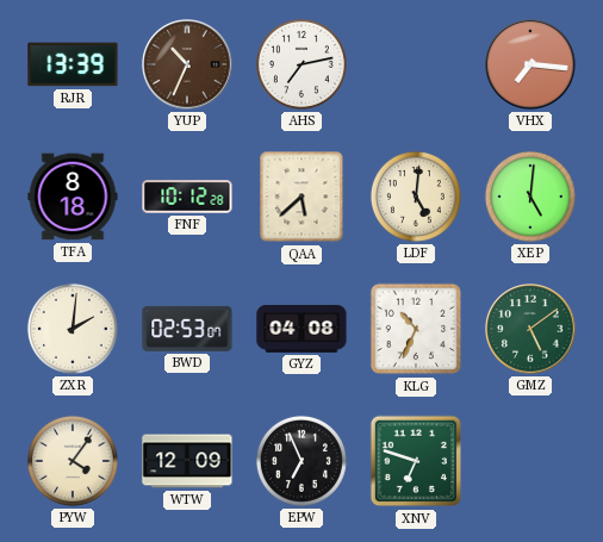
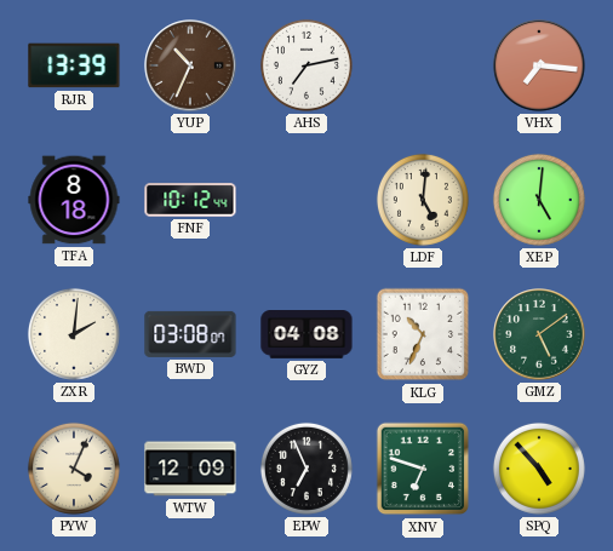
FNF: 10:12:28 -> 10:12:44 (190, 200)
QAA: 5:38 -> none (301, 197)
BWD: 02:53 -> 03:08 (190, 334)
PYW: 4:06 -> 4:04 (74, 469)
SPQ: none -> 4:53 (539, 469)
